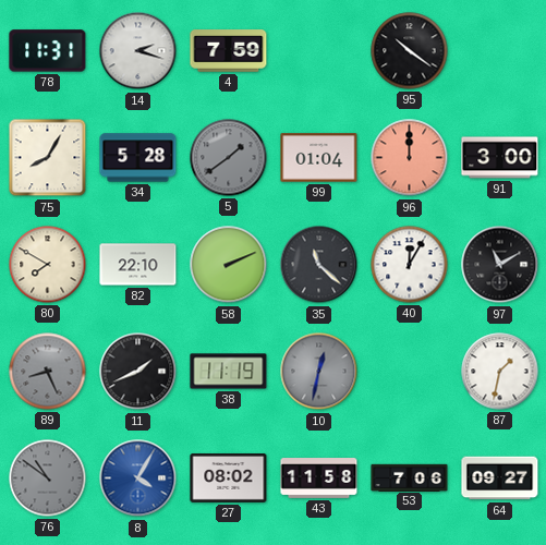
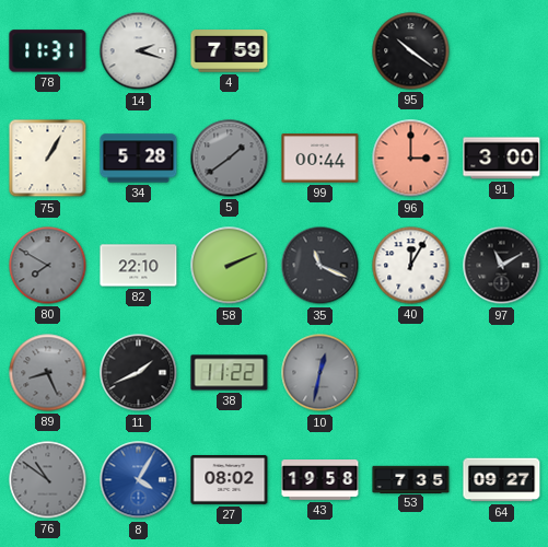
75: 8:05 -> 1:05 (48, 159)
99: 01:04 -> 00:44 (320, 159)
96: 12:00 -> 3:00 (411, 159)
80 dial: cream -> grey (48, 266)
35: 11:22 -> 11:19 (320, 266)
38: 11:19 -> 11:22 (230, 373)
87: 1:32 -> none (500, 372)
43: 11:58 -> 19:58 (320, 480)
53: 7:06 -> 7:35 (411, 479)
